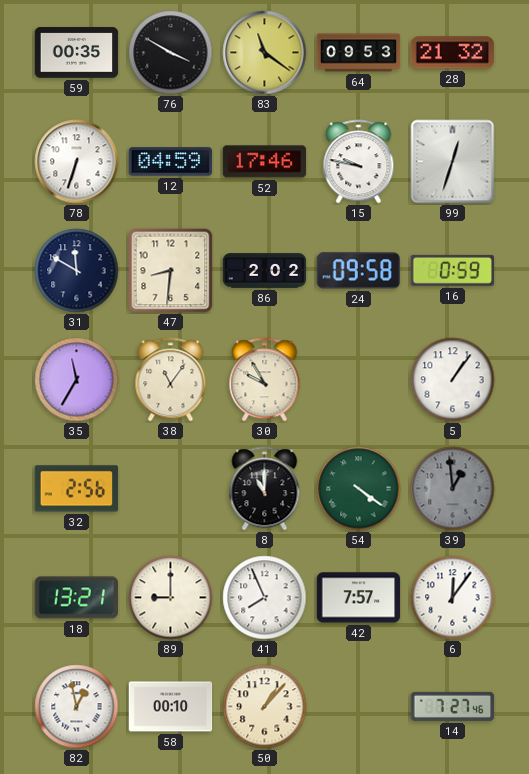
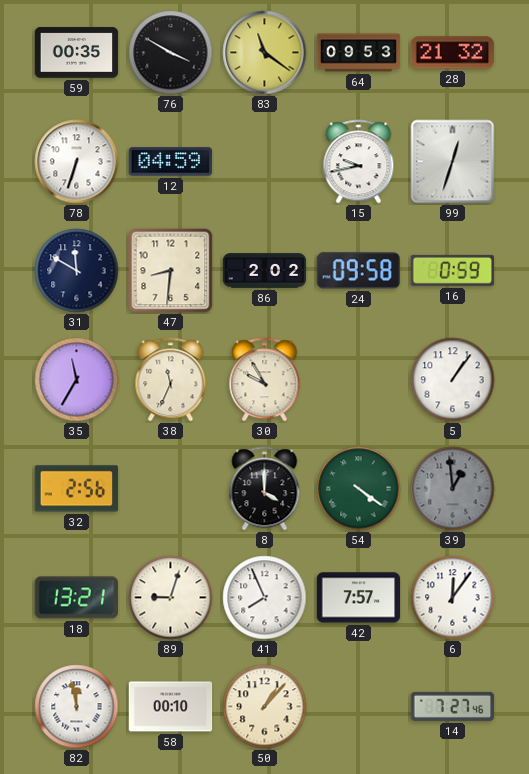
52: 17:46 -> none (265, 162)
15: 9:47 -> 9:43 (359, 162)
38: 11:06 -> 11:34 (171, 380)
8: 11:00 -> 4:00 (265, 489)
89: 9:00 -> 9:03 (171, 598)
82: 12:58 -> 11:58 (77, 707)
